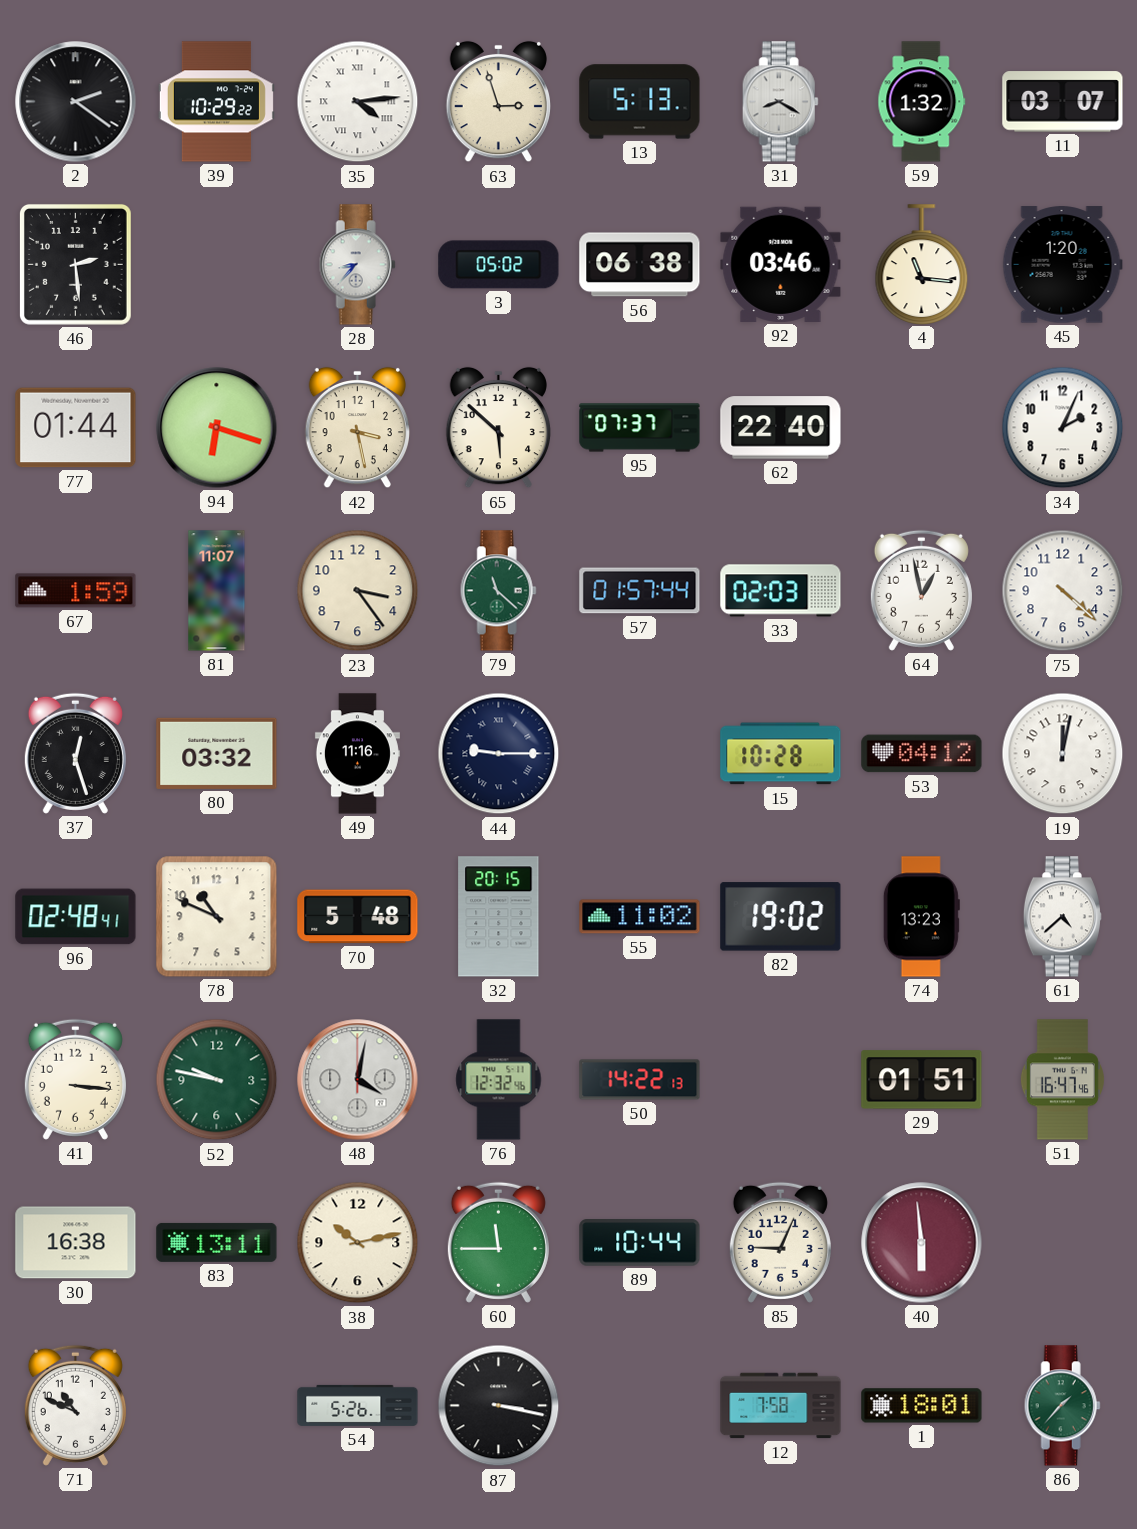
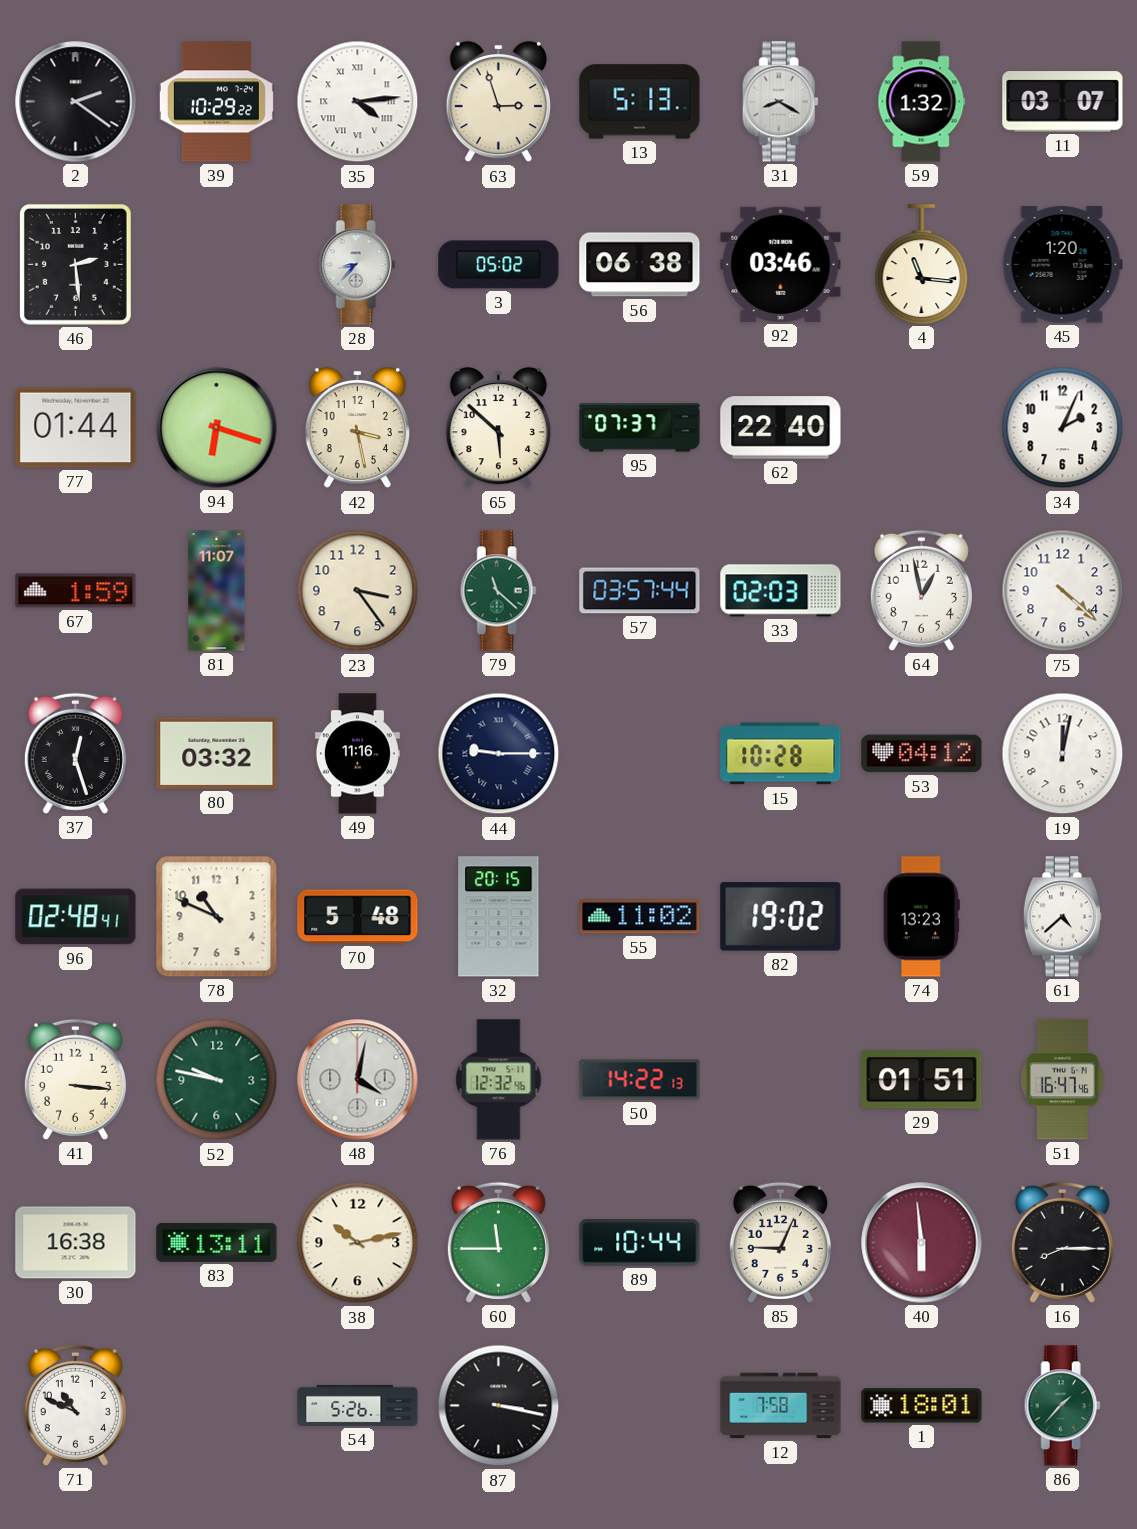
57: 01:57 -> 03:57 (640, 591)
16: none -> 8:15 (1062, 1242)
